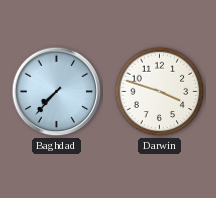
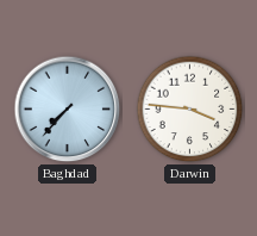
Darwin: 3:48 -> 3:46 (190, 110)
